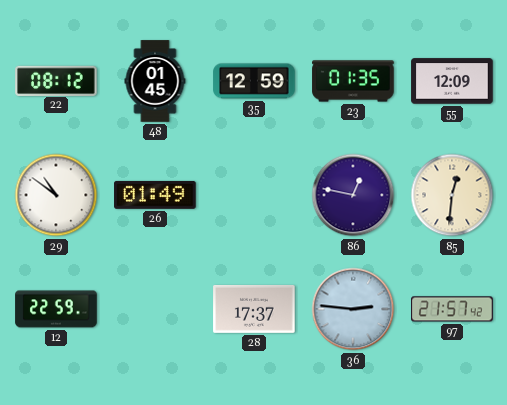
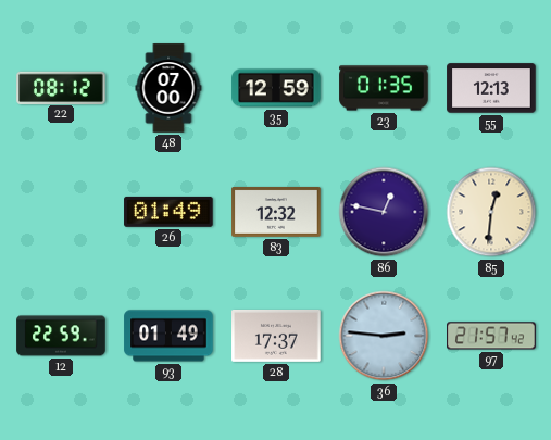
48: 01:45 -> 07:00 (168, 88)
55: 12:09 -> 12:13 (491, 88)
29: 10:51 -> none (56, 195)
83: none -> 12:32 (276, 213)
93: none -> 01:49 (168, 336)
